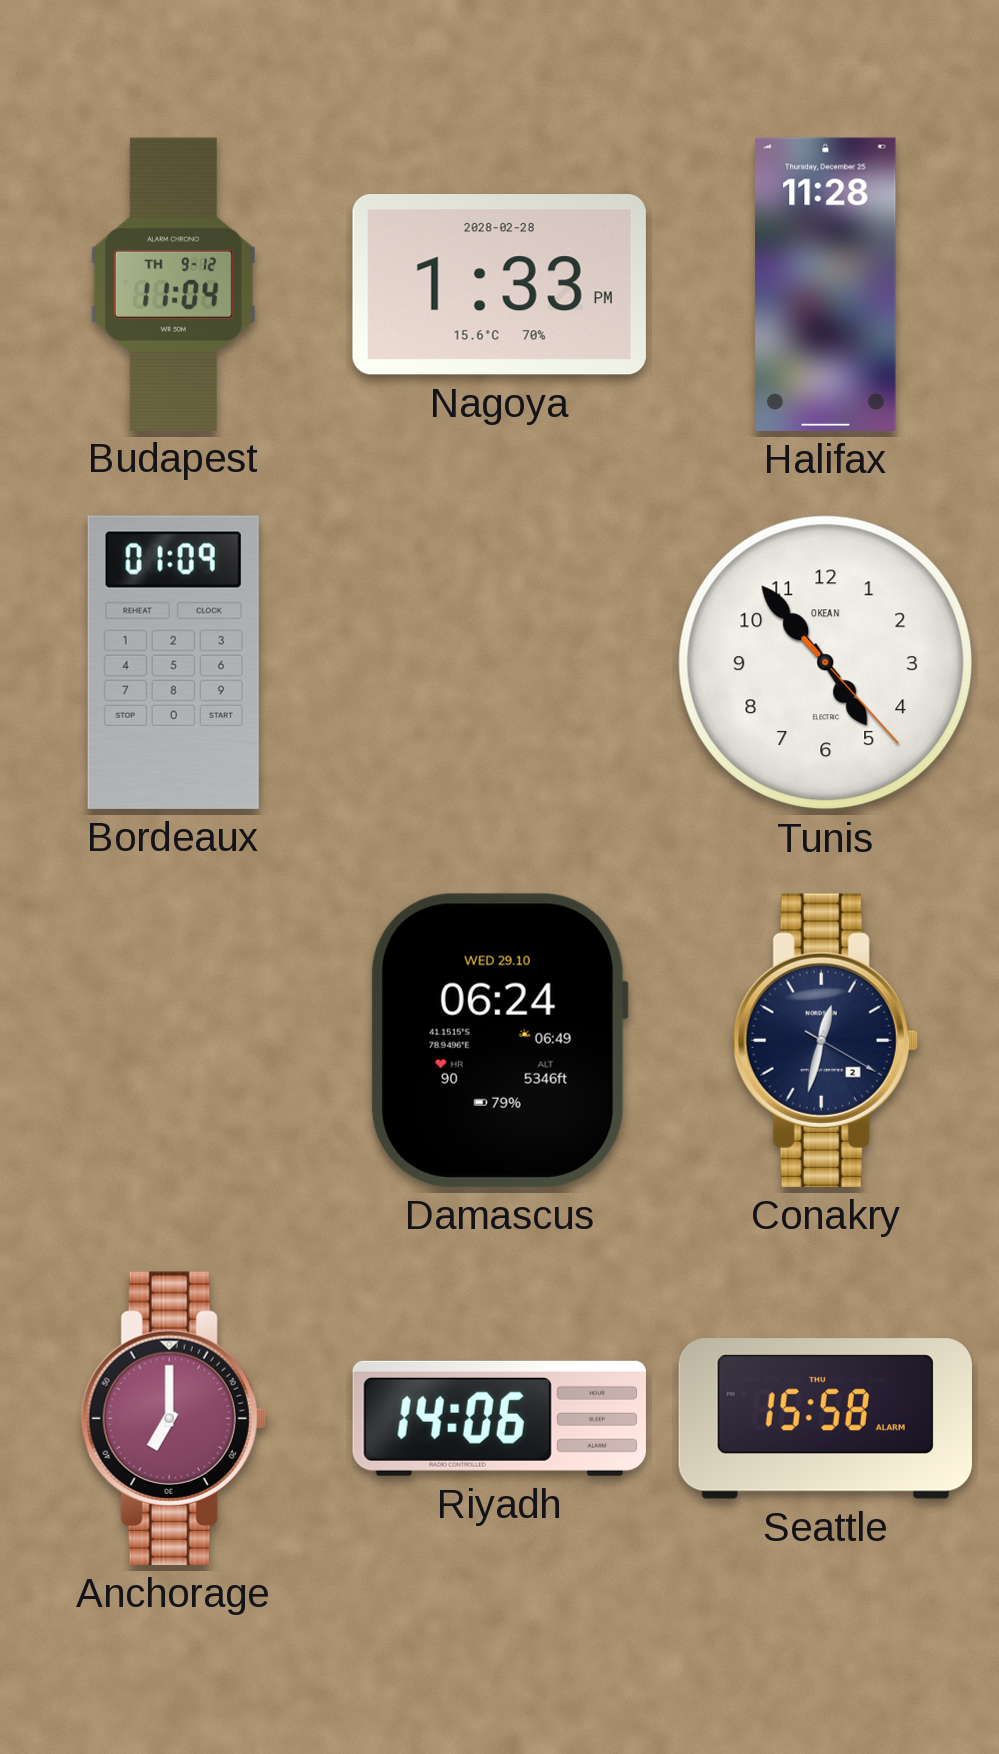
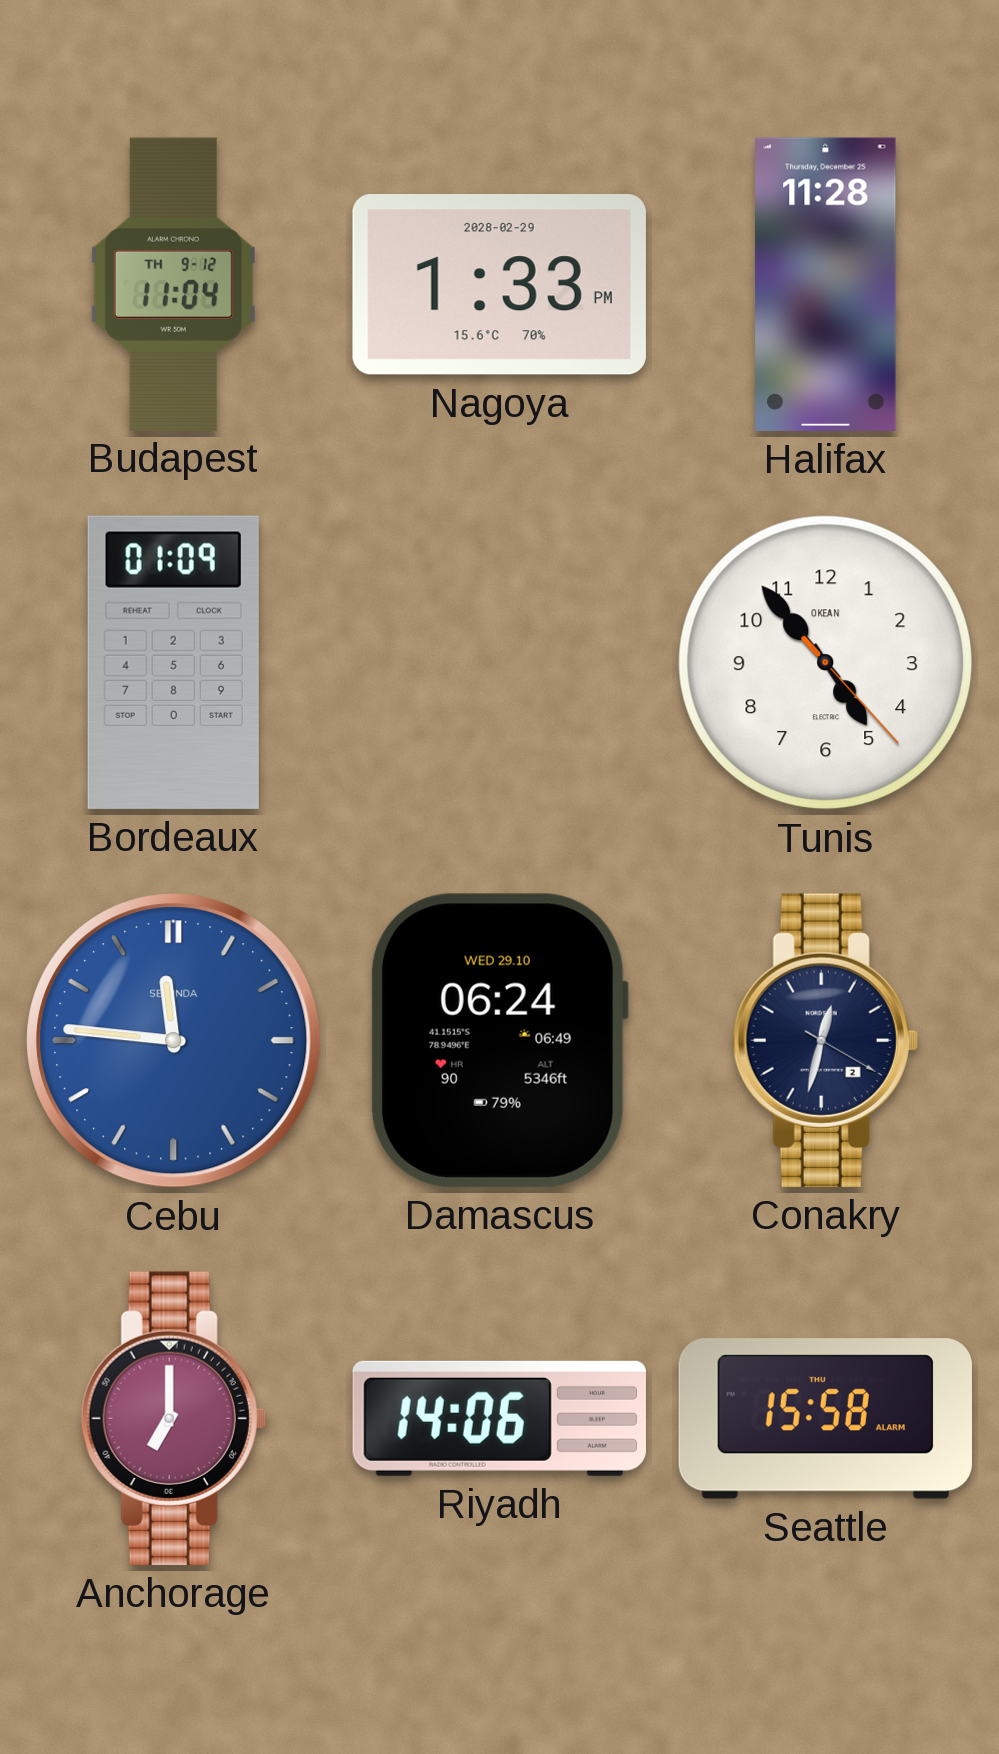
Nagoya date: 2028-02-28 -> 2028-02-29 (499, 285)
Cebu: none -> 11:46 (174, 1041)
